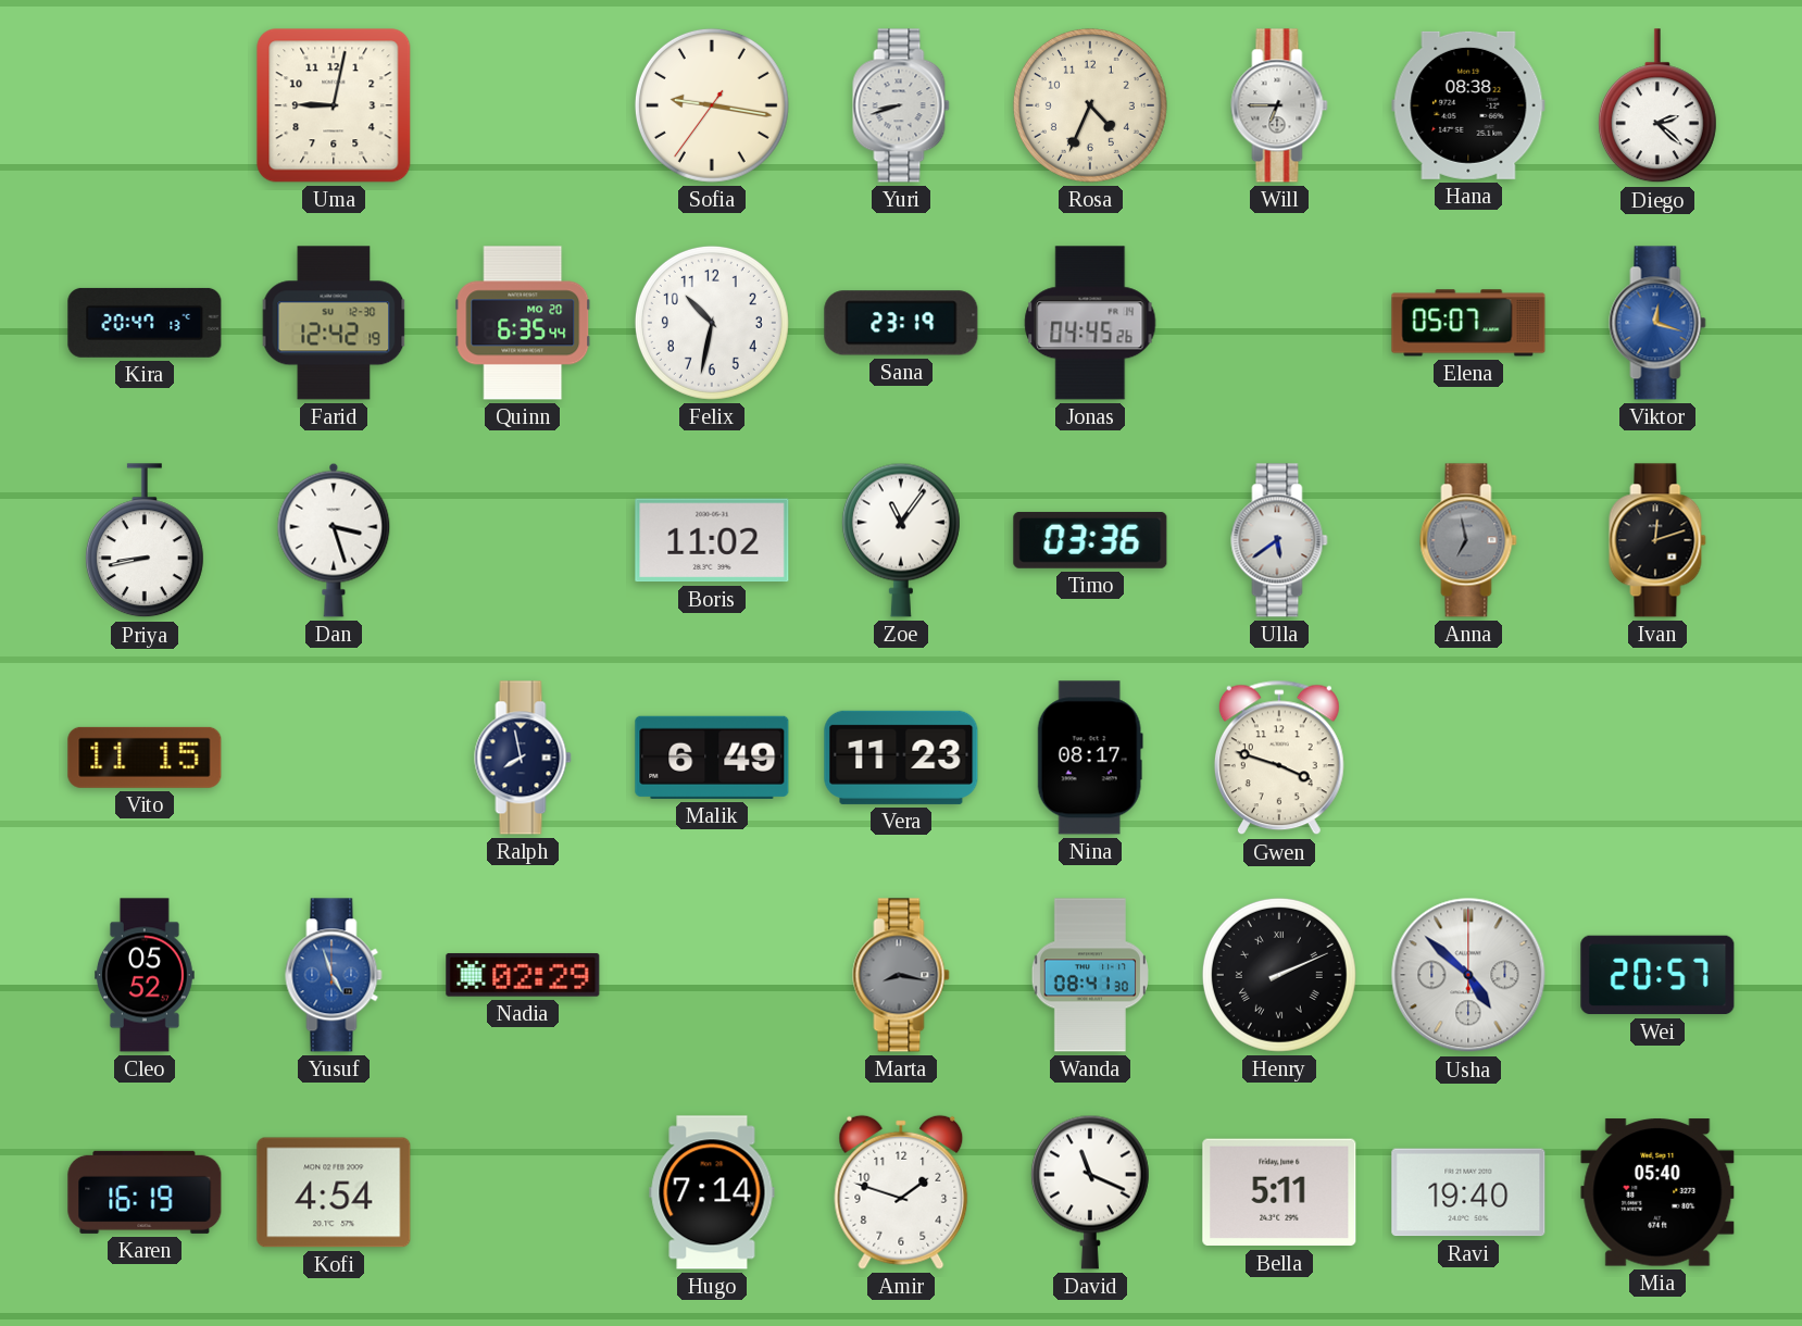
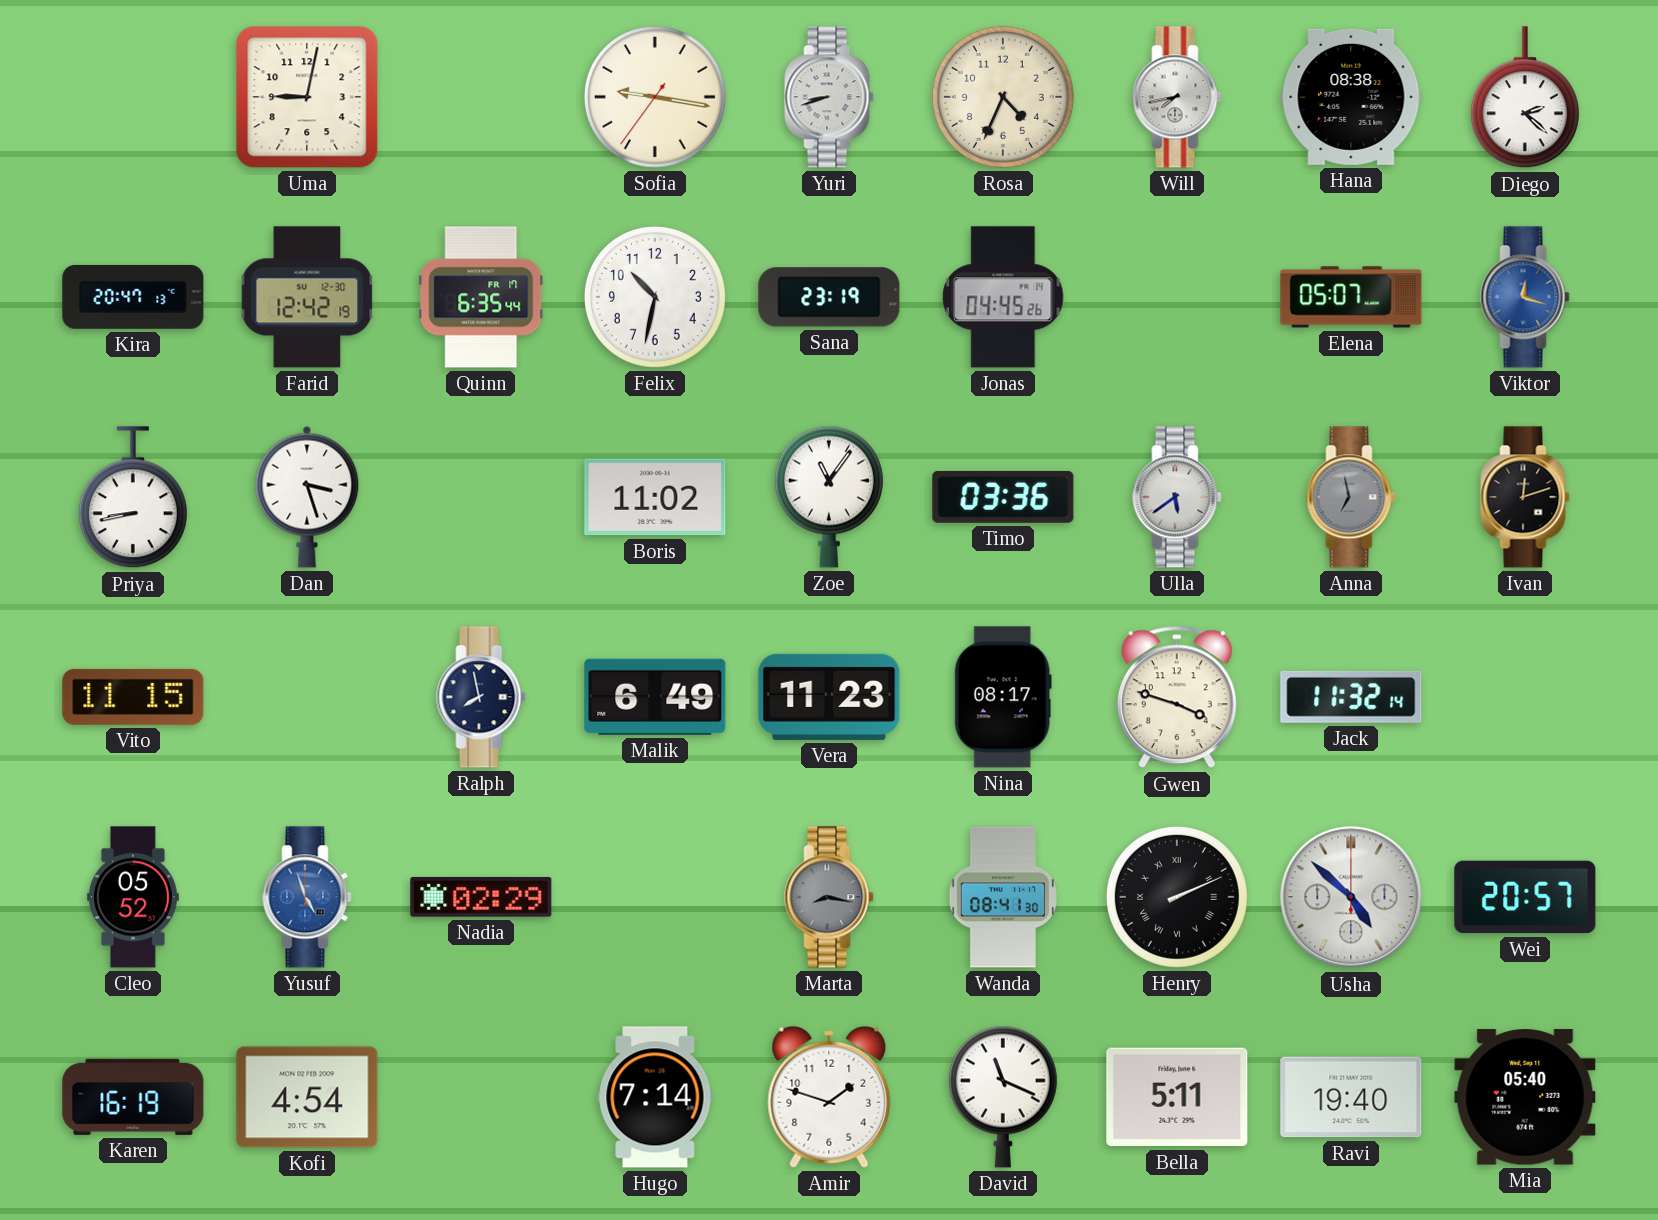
Will: 6:45 -> 7:43 (1177, 97)
Quinn date: MO 20 -> FR 17 (481, 297)
Jack: none -> 11:32 (1351, 697)
